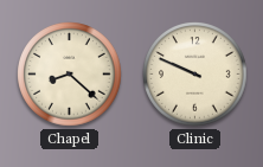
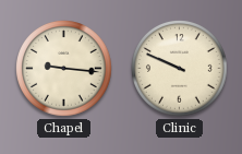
Chapel: 8:22 -> 9:16 (64, 69)
